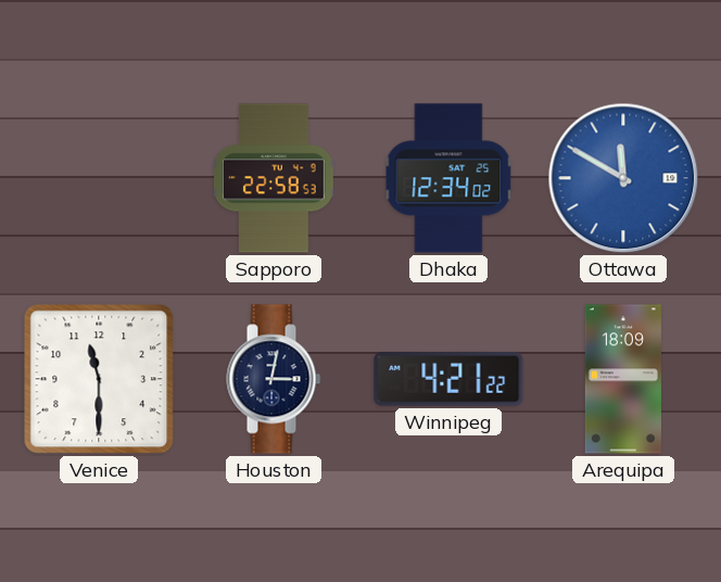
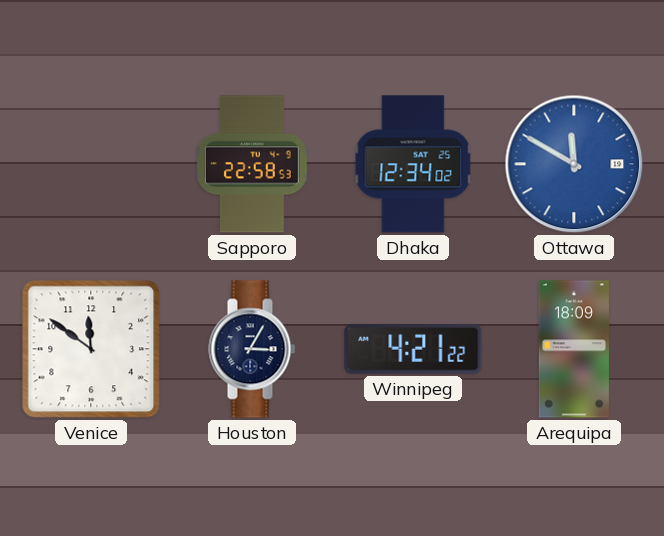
Venice: 11:30 -> 11:51 (91, 349)
Houston: 3:02 -> 3:05 (252, 349)
